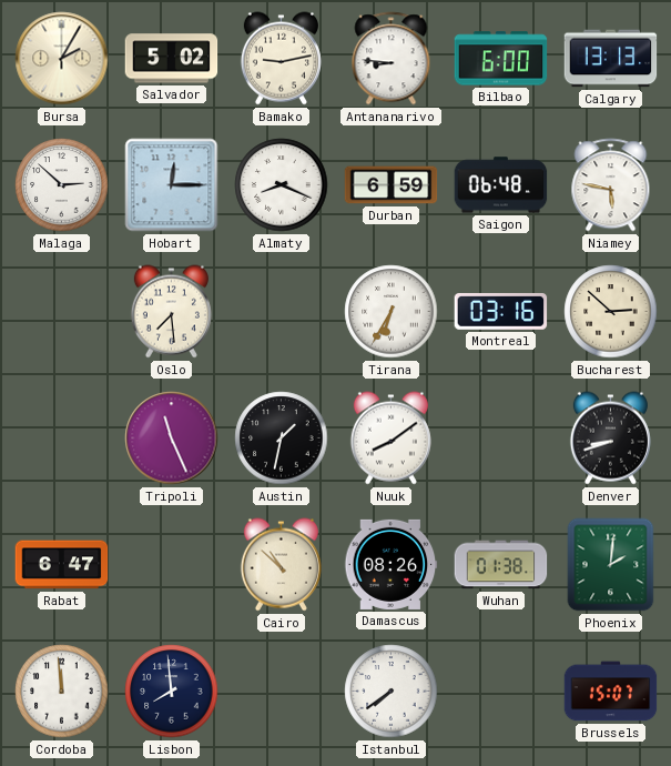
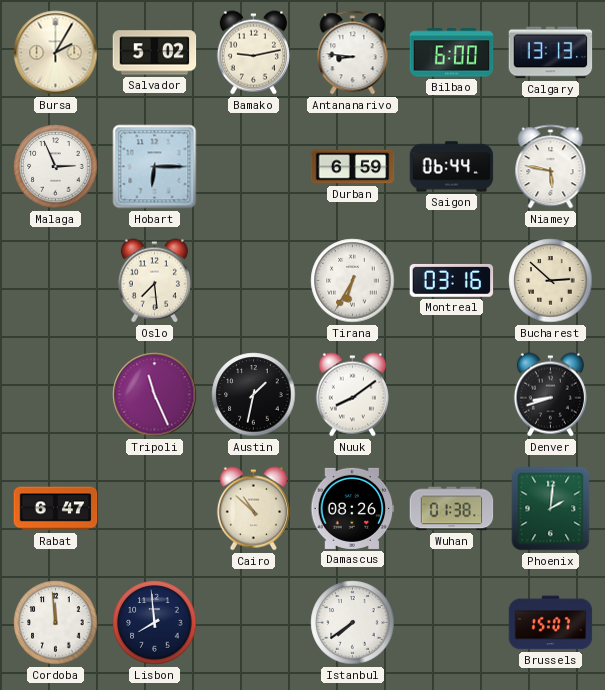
Malaga: 2:52 -> 2:56 (56, 167)
Hobart: 12:15 -> 6:15 (155, 167)
Almaty: 8:19 -> none (282, 185)
Saigon: 06:48 -> 06:44 (452, 167)
